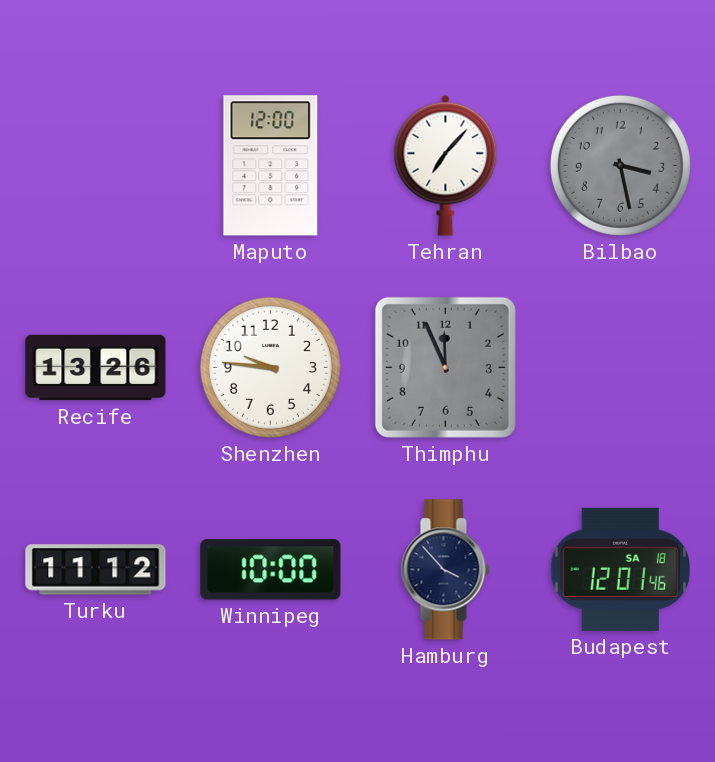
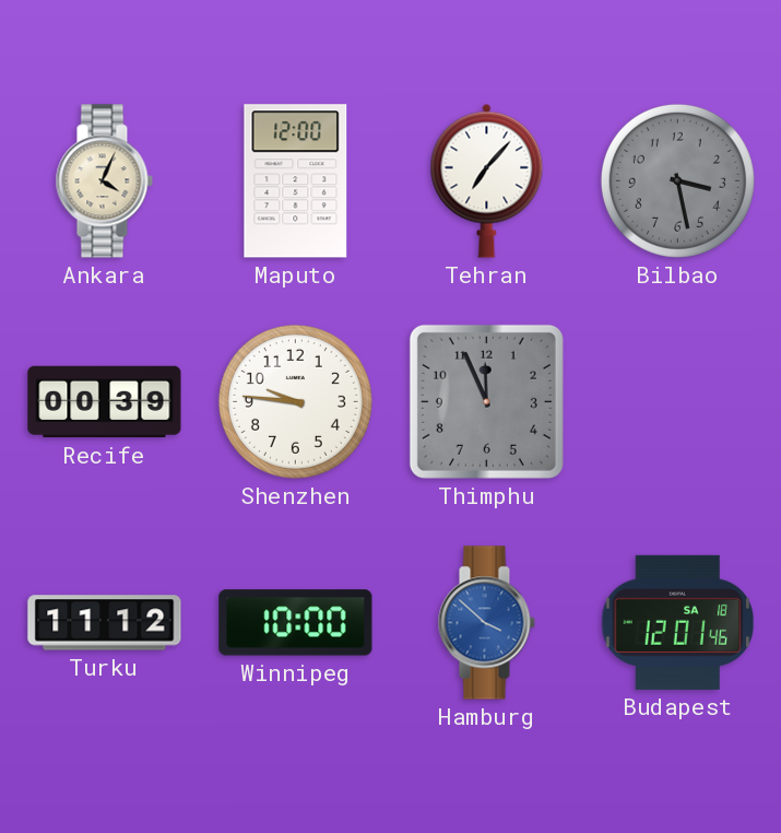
Ankara: none -> 4:04 (104, 181)
Recife: 13:26 -> 00:39 (105, 402)
Hamburg: 3:53 -> 3:52 (486, 623)
Hamburg dial: navy -> blue (486, 623)
